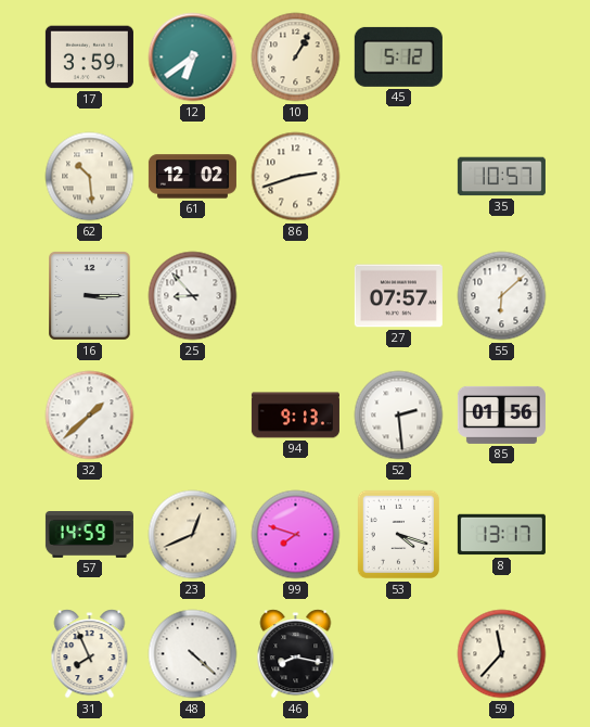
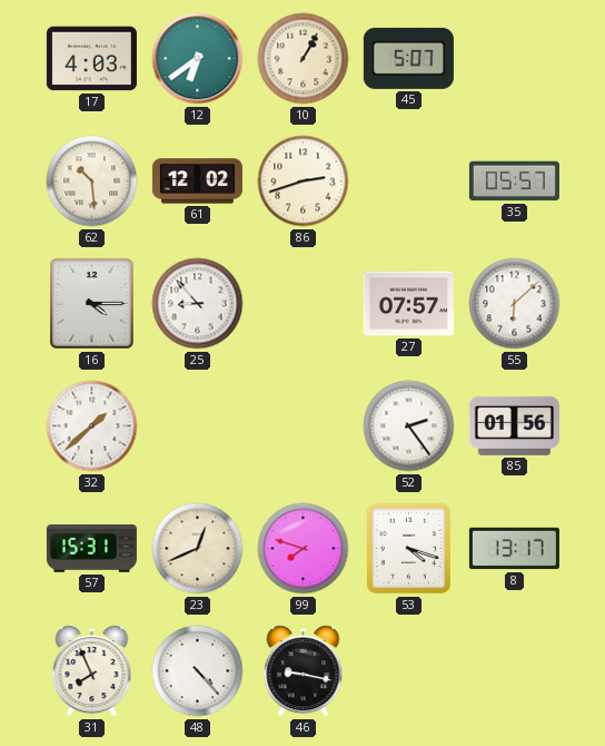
17: 3:59 -> 4:03 (91, 59)
45: 5:12 -> 5:07 (408, 58)
35: 10:57 -> 05:57 (514, 181)
16: 3:15 -> 4:15 (92, 304)
94: 9:13 -> none (295, 416)
52: 2:29 -> 2:24 (409, 426)
57: 14:59 -> 15:31 (91, 549)
48: 4:22 -> 4:23 (198, 671)
46: 8:17 -> 9:17 (304, 671)
59: 11:37 -> none (502, 654)
